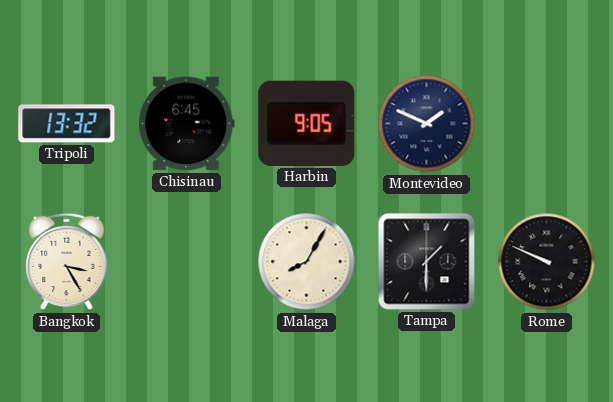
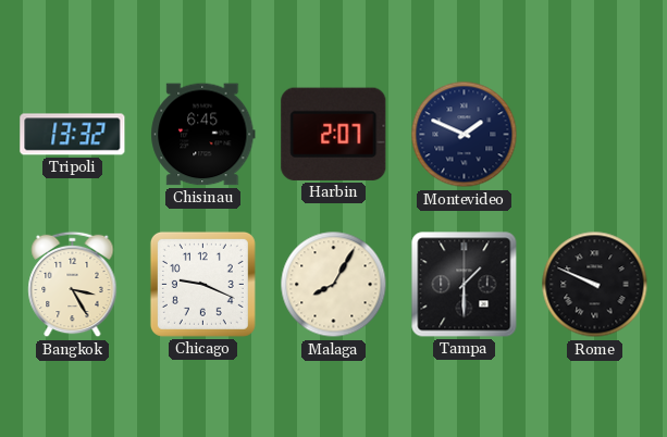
Harbin: 9:05 -> 2:07 (334, 134)
Chicago: none -> 9:19 (202, 284)
